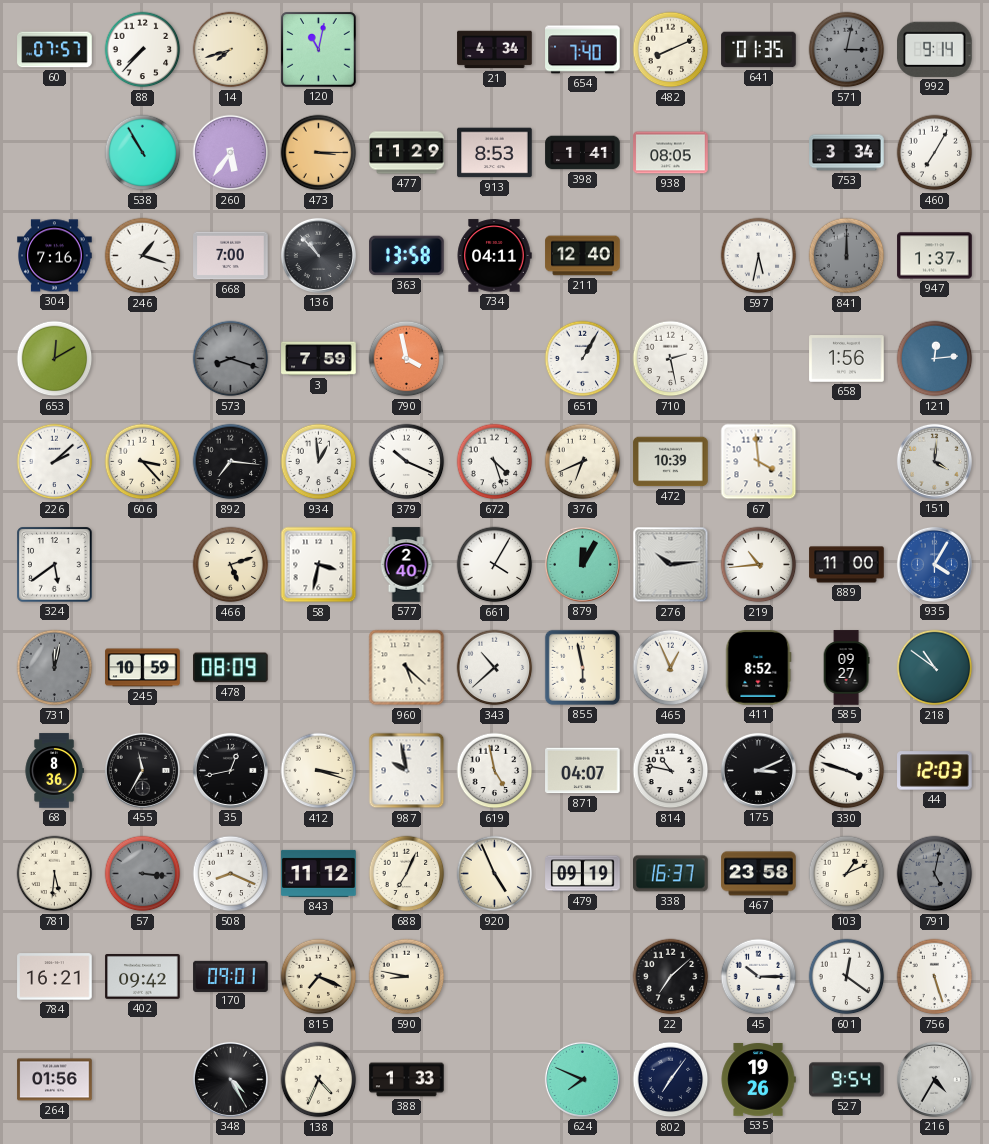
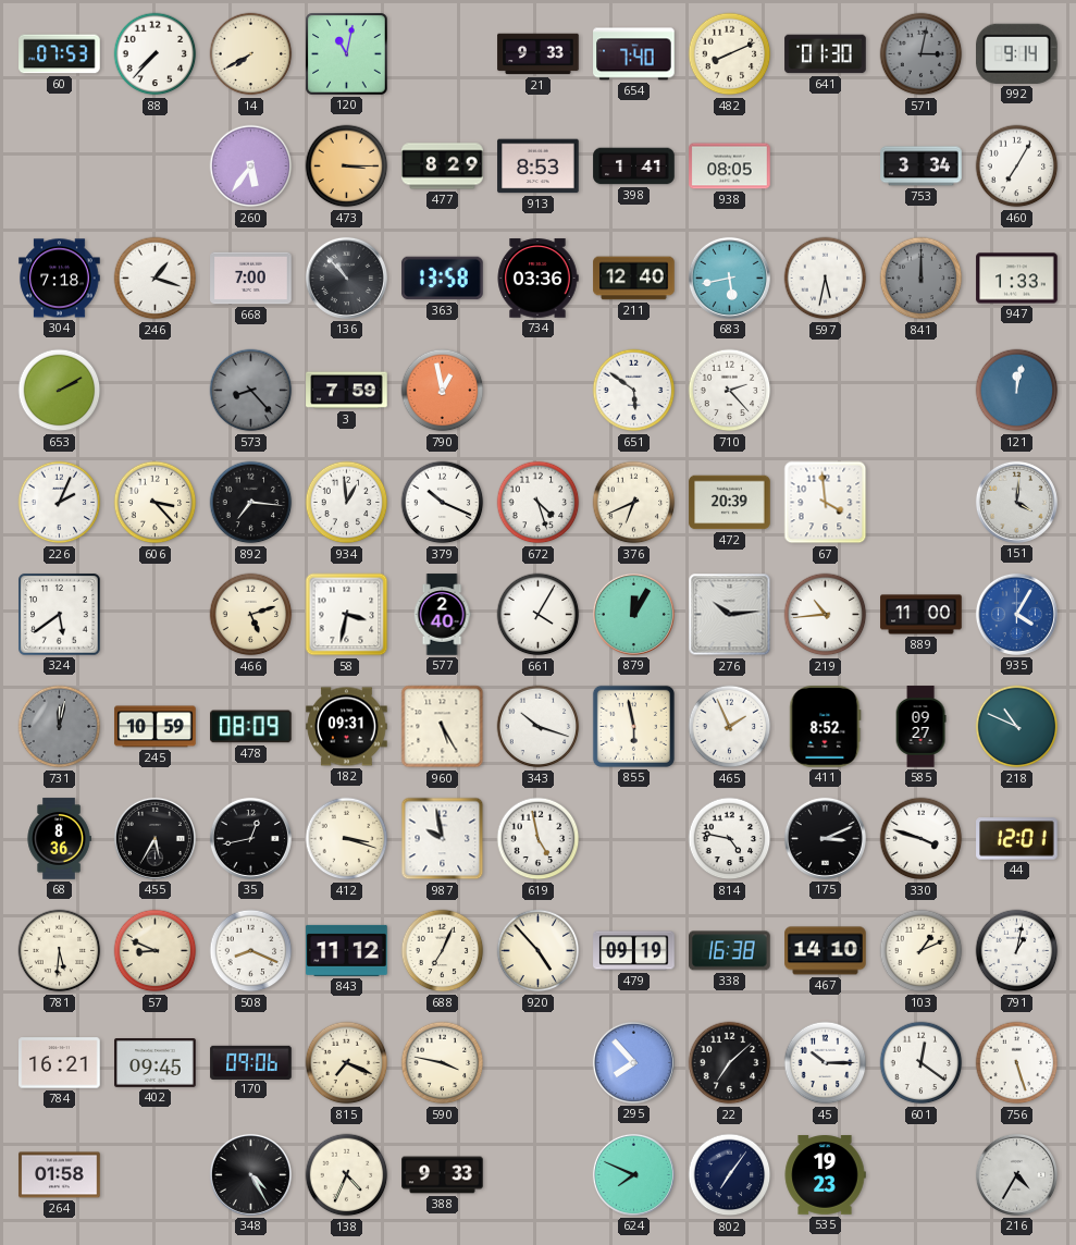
60: 07:57 -> 07:53 (60, 54)
14: 7:42 -> 7:40 (251, 54)
21: 4:34 -> 9:33 (539, 54)
641: 01:35 -> 01:30 (826, 54)
538: 10:55 -> none (143, 153)
477: 11:29 -> 8:29 (443, 167)
304: 7:16 -> 7:18 (60, 279)
734: 04:11 -> 03:36 (537, 279)
683: none -> 5:43 (729, 278)
947: 1:37 -> 1:33 (1017, 279)
653: 12:10 -> 2:10 (60, 391)
573: 8:18 -> 8:23 (251, 391)
790: 3:58 -> 12:58 (443, 391)
651: 1:05 -> 5:51 (634, 391)
710: 2:28 -> 2:23 (730, 391)
658: 1:56 -> none (847, 359)
121: 12:14 -> 12:02 (1017, 391)
226: 2:08 -> 2:04 (60, 503)
472: 10:39 -> 20:39 (730, 503)
182: none -> 09:31 (347, 727)
960: 5:22 -> 5:25 (443, 727)
343: 10:38 -> 10:18 (539, 727)
465: 12:56 -> 1:56 (730, 727)
218: 10:51 -> 10:49 (1017, 727)
455: 11:35 -> 5:35 (154, 838)
871: 04:07 -> none (583, 771)
814: 10:47 -> 4:47 (730, 839)
44: 12:03 -> 12:01 (1017, 839)
57: 3:16 -> 8:49 (156, 951)
57 dial: grey -> cream (156, 951)
920: 4:56 -> 4:53 (539, 951)
338: 16:37 -> 16:38 (730, 951)
467: 23:58 -> 14:10 (826, 951)
791: 5:02 -> 1:02 (1017, 951)
791 dial: grey -> white (1017, 951)
402: 09:42 -> 09:45 (156, 1063)
170: 09:01 -> 09:06 (251, 1062)
590: 8:47 -> 3:47 (443, 1063)
295: none -> 7:53 (633, 1062)
264: 01:56 -> 01:58 (60, 1175)
388: 1:33 -> 9:33 (443, 1175)
535: 19:26 -> 19:23 (825, 1175)
527: 9:54 -> none (847, 1080)
